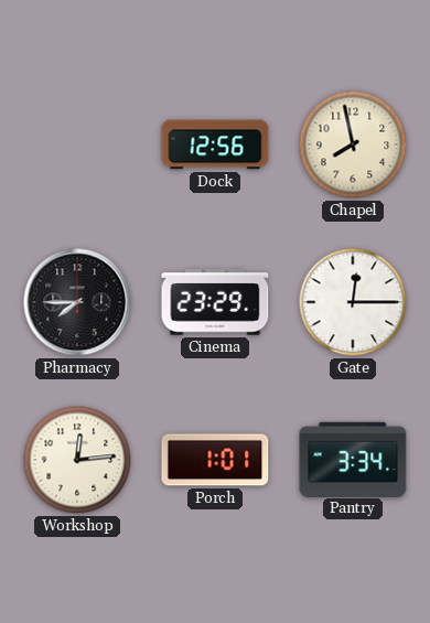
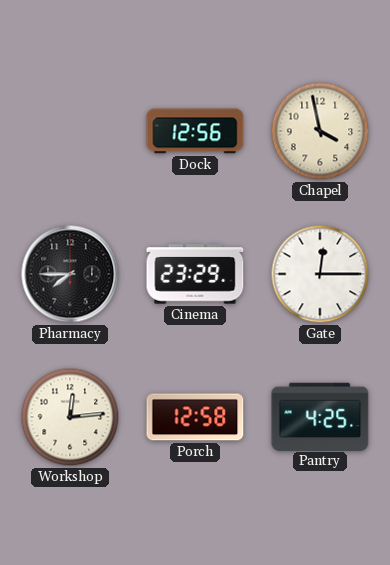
Chapel: 7:58 -> 3:58 (320, 131)
Porch: 1:01 -> 12:58 (195, 417)
Pantry: 3:34 -> 4:25 (320, 416)
